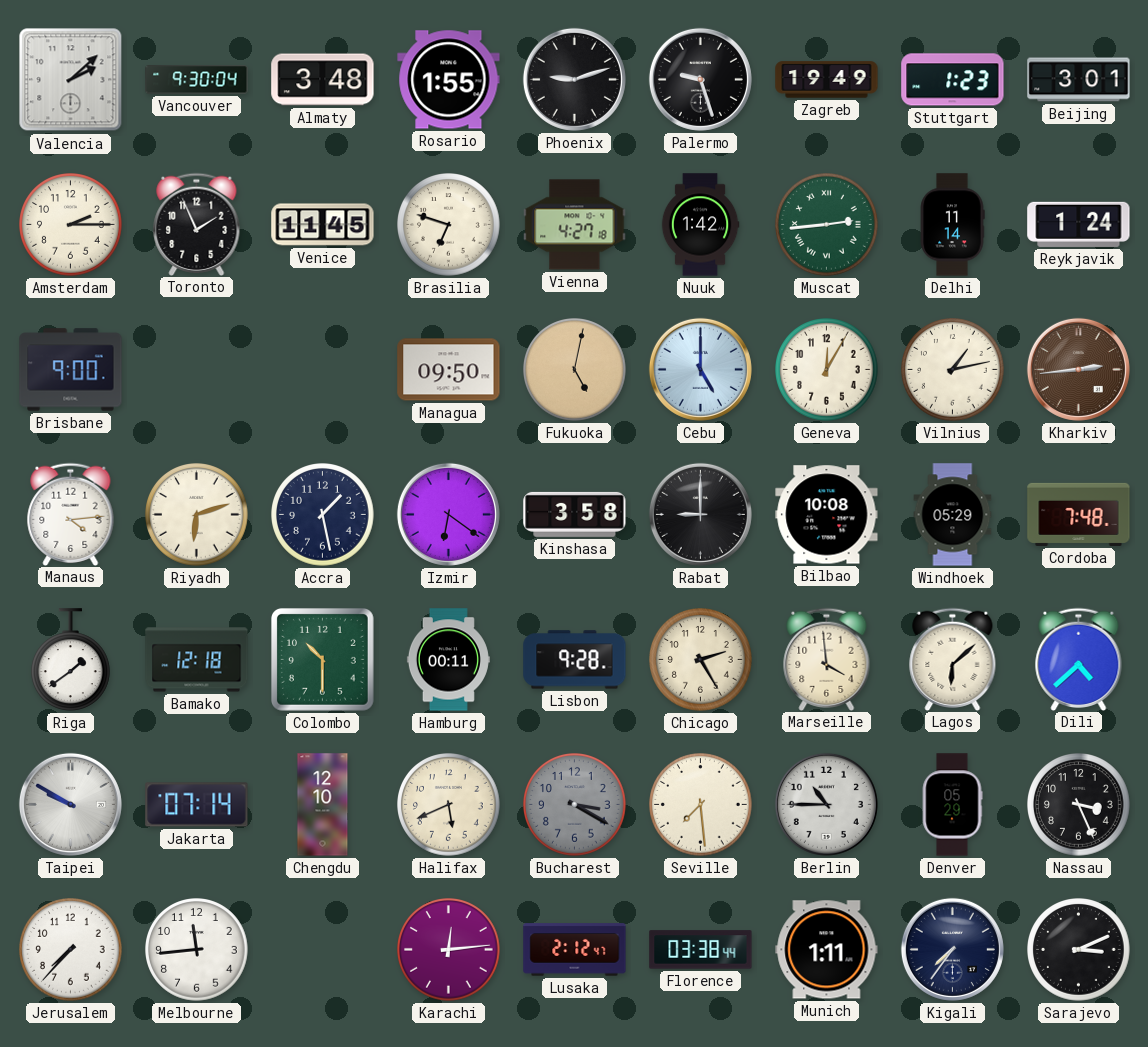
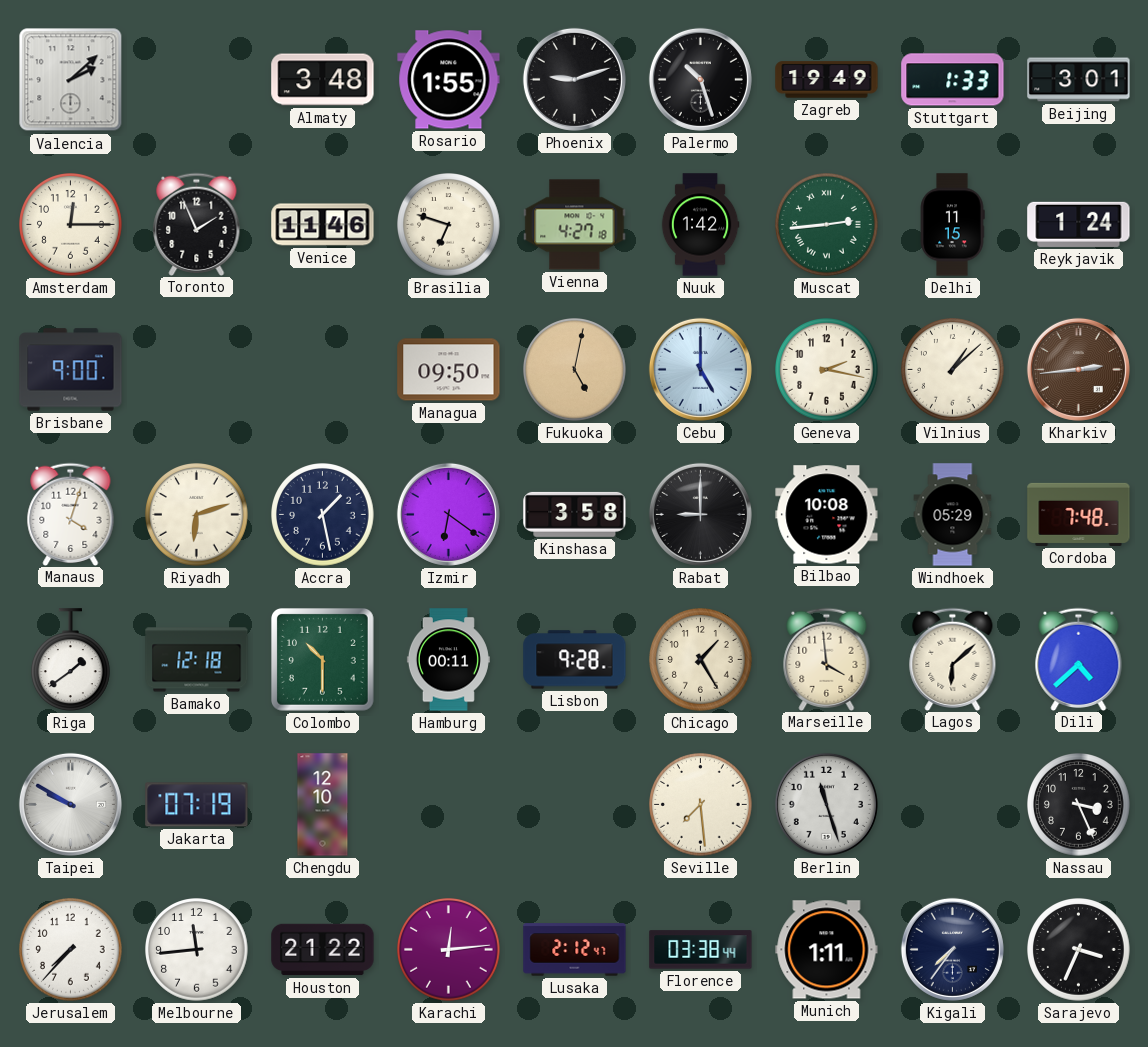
Vancouver: 9:30 -> none (197, 80)
Palermo: 9:27 -> 10:27 (700, 79)
Stuttgart: 1:23 -> 1:33 (953, 80)
Amsterdam: 2:15 -> 12:15 (71, 225)
Venice: 11:45 -> 11:46 (323, 225)
Delhi: 11:14 -> 11:15 (952, 225)
Geneva: 12:05 -> 2:17 (827, 370)
Vilnius: 1:13 -> 1:08 (953, 370)
Manaus: 4:14 -> 4:03 (71, 514)
Chicago: 2:25 -> 1:25 (701, 660)
Jakarta: 07:14 -> 07:19 (197, 805)
Halifax: 5:41 -> none (449, 805)
Bucharest: 3:20 -> none (575, 805)
Berlin: 10:45 -> 11:27 (826, 804)
Denver: 05:29 -> none (952, 805)
Houston: none -> 21:22 (323, 950)
Sarajevo: 3:11 -> 3:34 (1079, 950)
